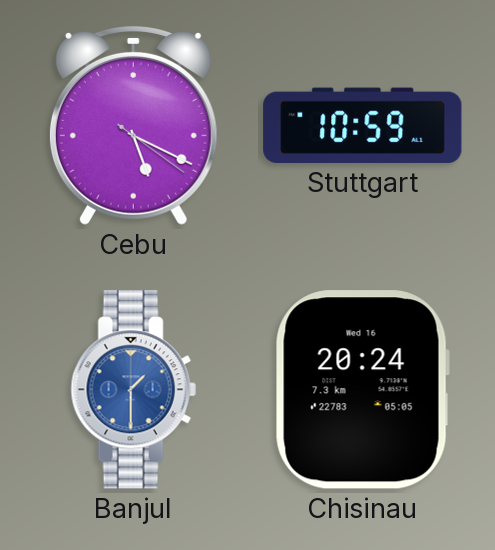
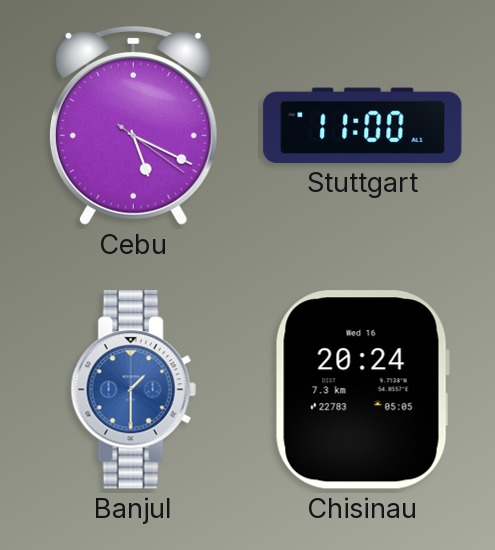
Stuttgart: 10:59 -> 11:00 (363, 125)
